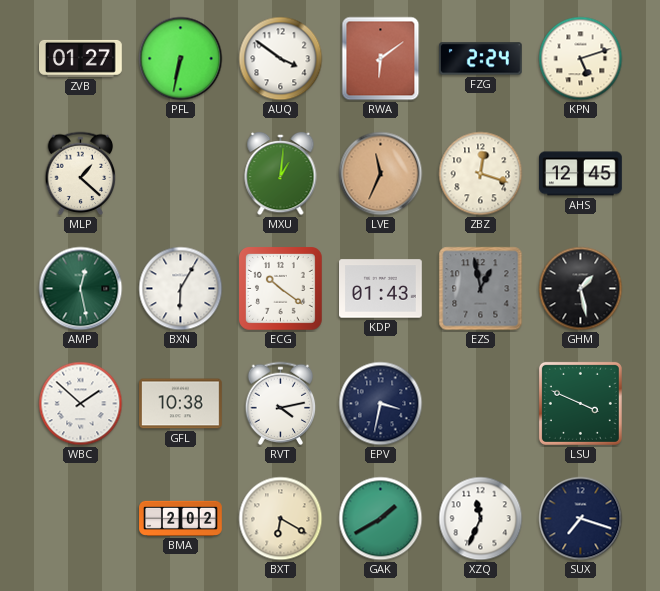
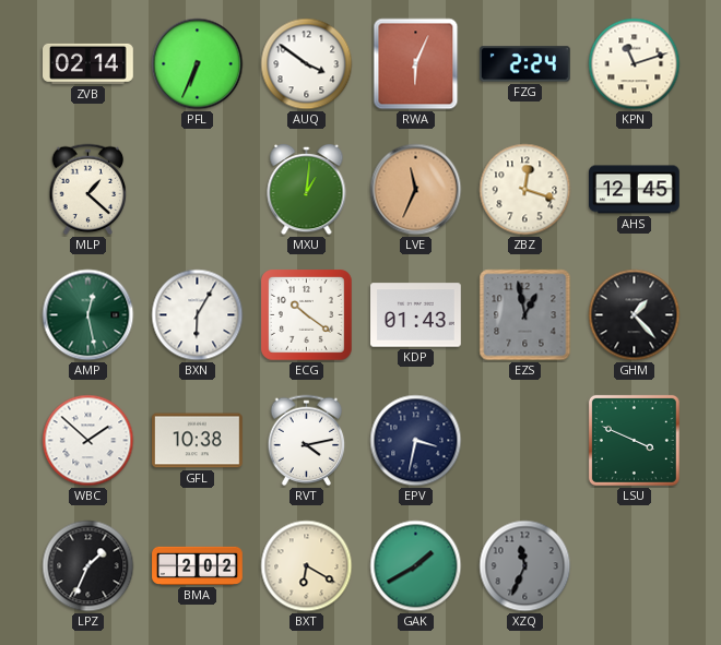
ZVB: 01:27 -> 02:14 (88, 63)
PFL: 6:32 -> 6:34 (198, 64)
RWA: 6:09 -> 6:04 (416, 64)
KPN: 5:12 -> 11:12 (635, 64)
GHM: 1:28 -> 1:23 (635, 315)
LPZ: none -> 1:34 (88, 566)
XZQ dial: white -> grey (525, 566)
SUX: 7:18 -> none (581, 519)
